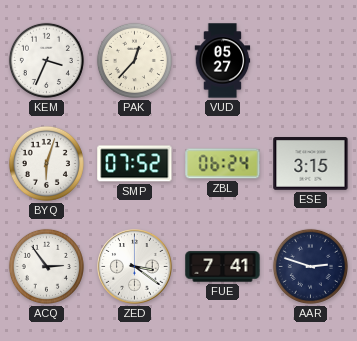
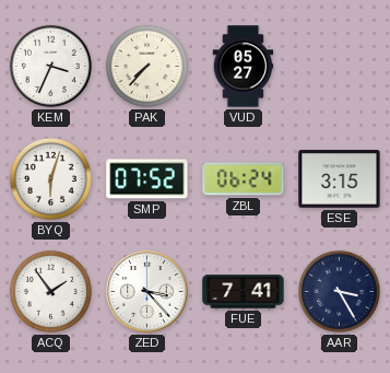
PAK: 12:37 -> 7:37 (146, 66)
ACQ: 2:54 -> 1:54 (50, 291)
ZED: 3:21 -> 3:23 (147, 292)
AAR: 2:48 -> 3:25 (339, 291)
